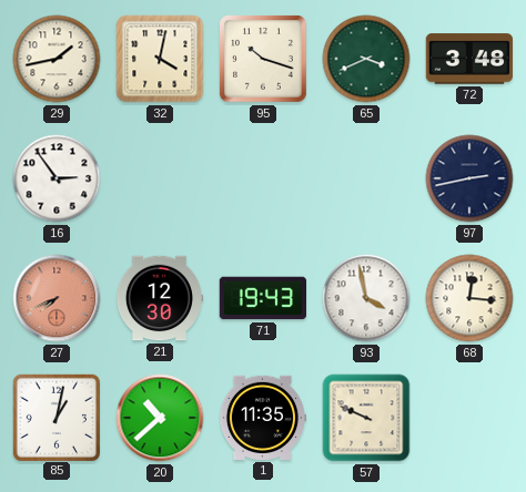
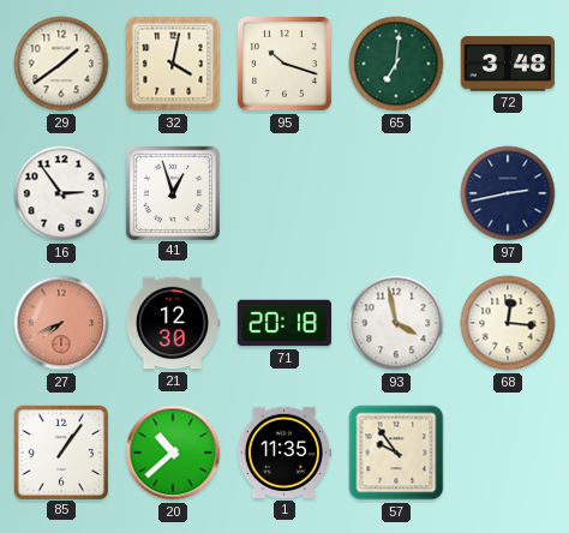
29: 1:43 -> 1:39 (61, 64)
65: 3:41 -> 7:01 (396, 64)
41: none -> 12:57 (172, 192)
71: 19:43 -> 20:18 (283, 323)
85: 1:02 -> 1:06 (60, 451)
57: 9:49 -> 9:54 (396, 453)
